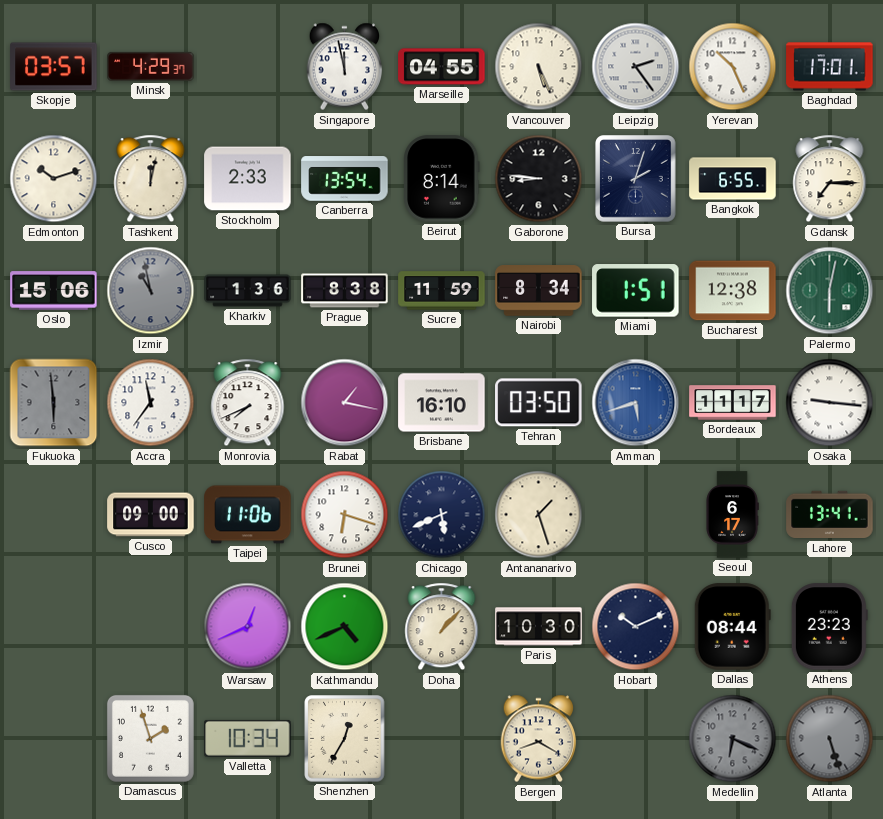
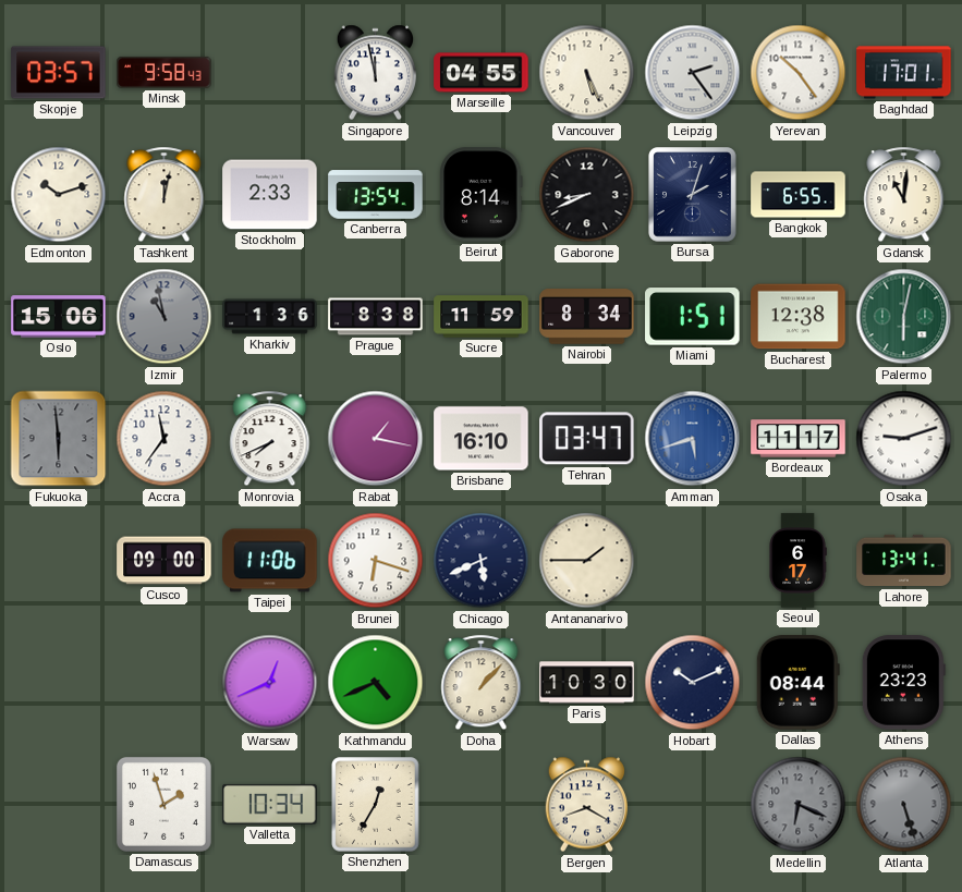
Minsk: 4:29 -> 9:58 (165, 72)
Yerevan: 10:26 -> 10:24 (799, 73)
Gaborone: 8:46 -> 8:41 (587, 195)
Gdansk: 7:15 -> 11:01 (904, 195)
Tehran: 03:50 -> 03:47 (587, 439)
Osaka: 9:16 -> 9:12 (904, 439)
Antananarivo: 1:27 -> 1:45 (587, 561)
